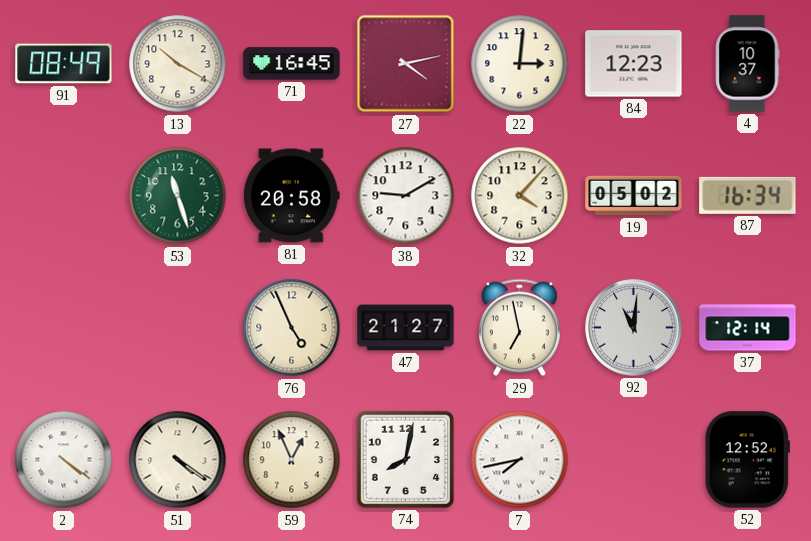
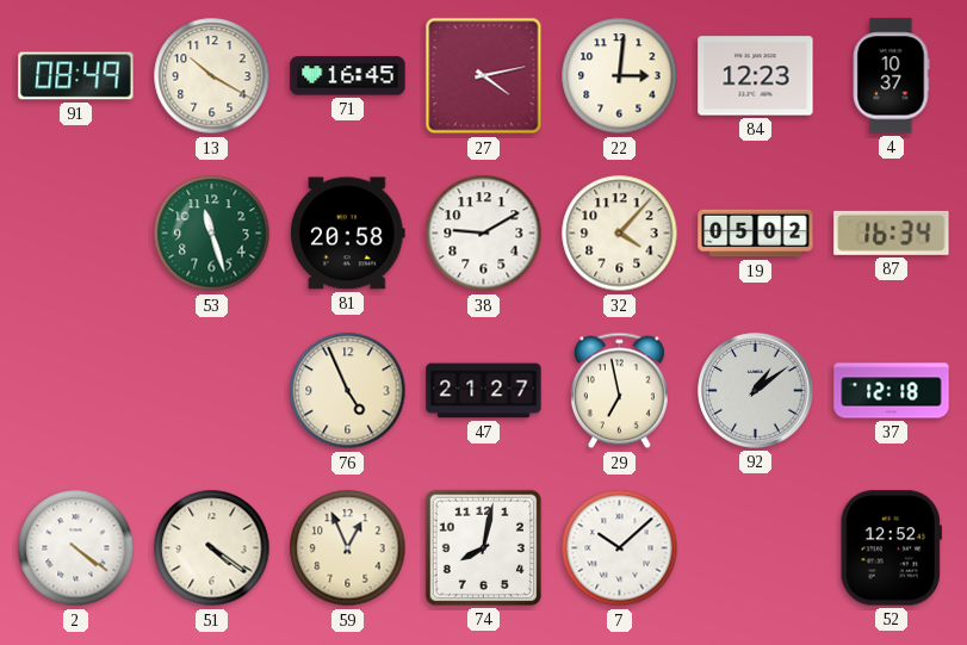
92: 11:01 -> 1:09 (756, 391)
37: 12:14 -> 12:18 (892, 391)
7: 7:43 -> 10:08 (620, 548)
